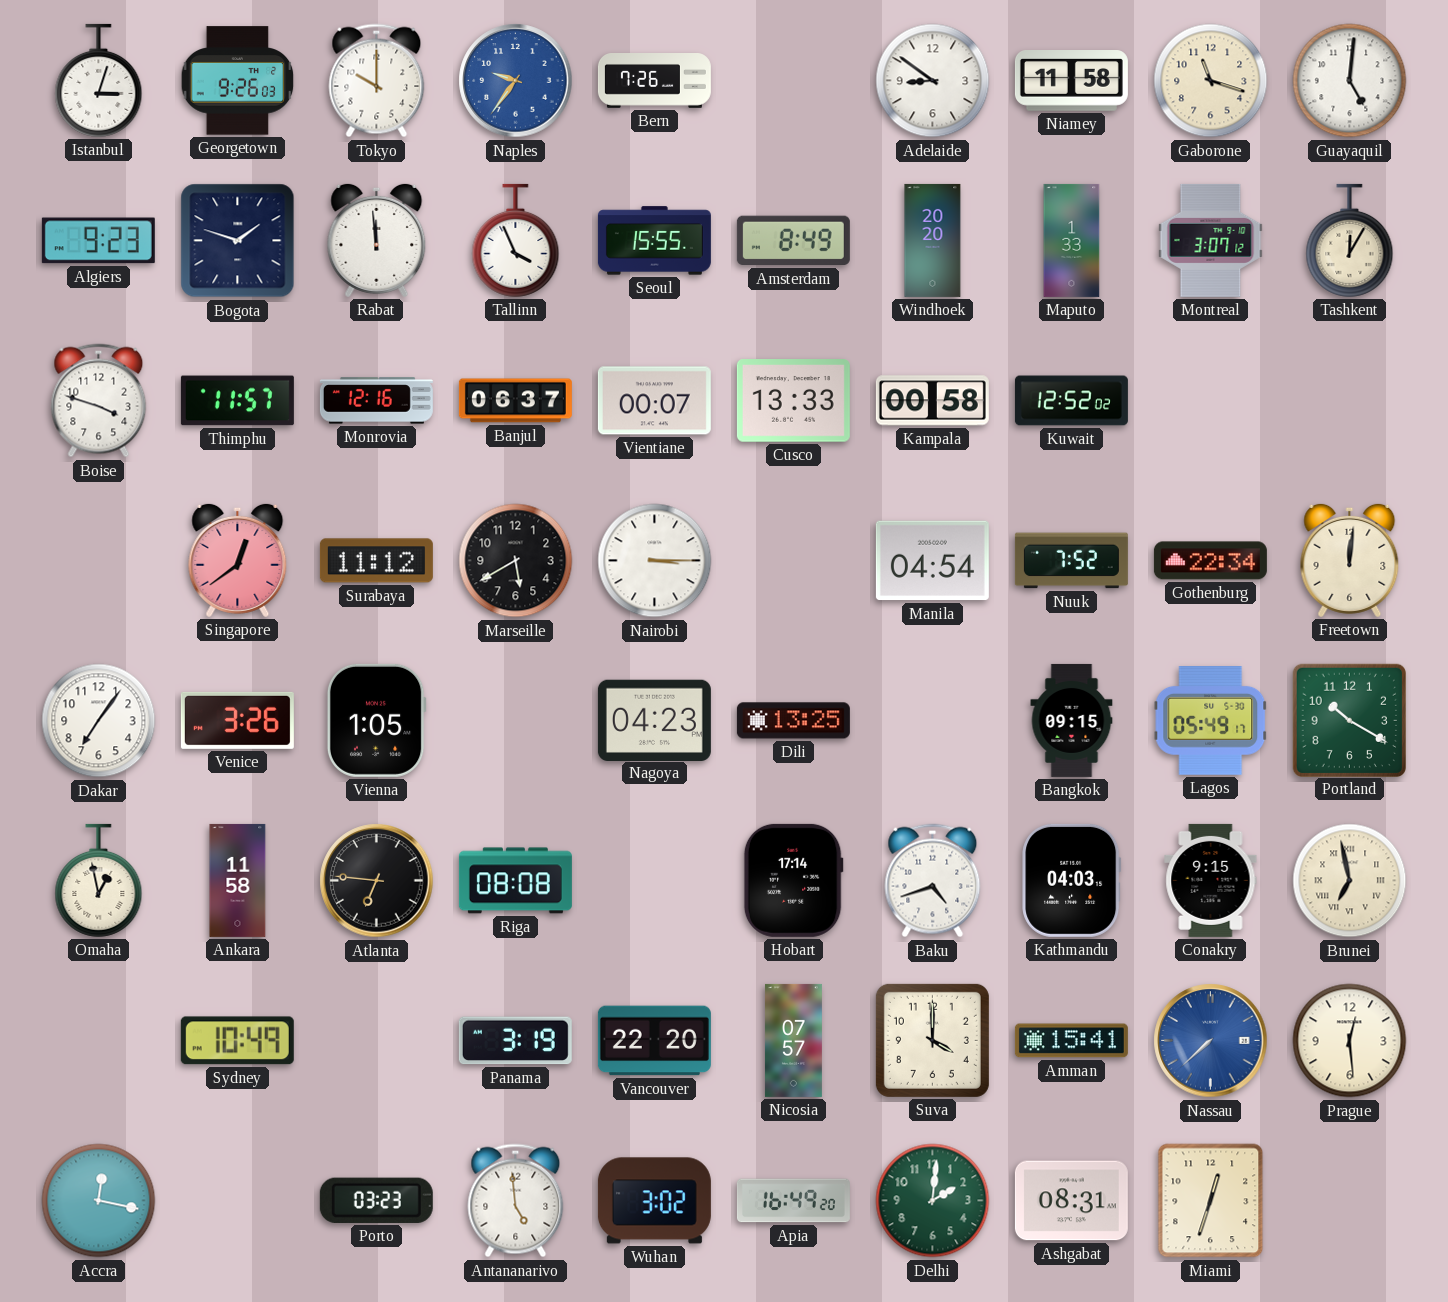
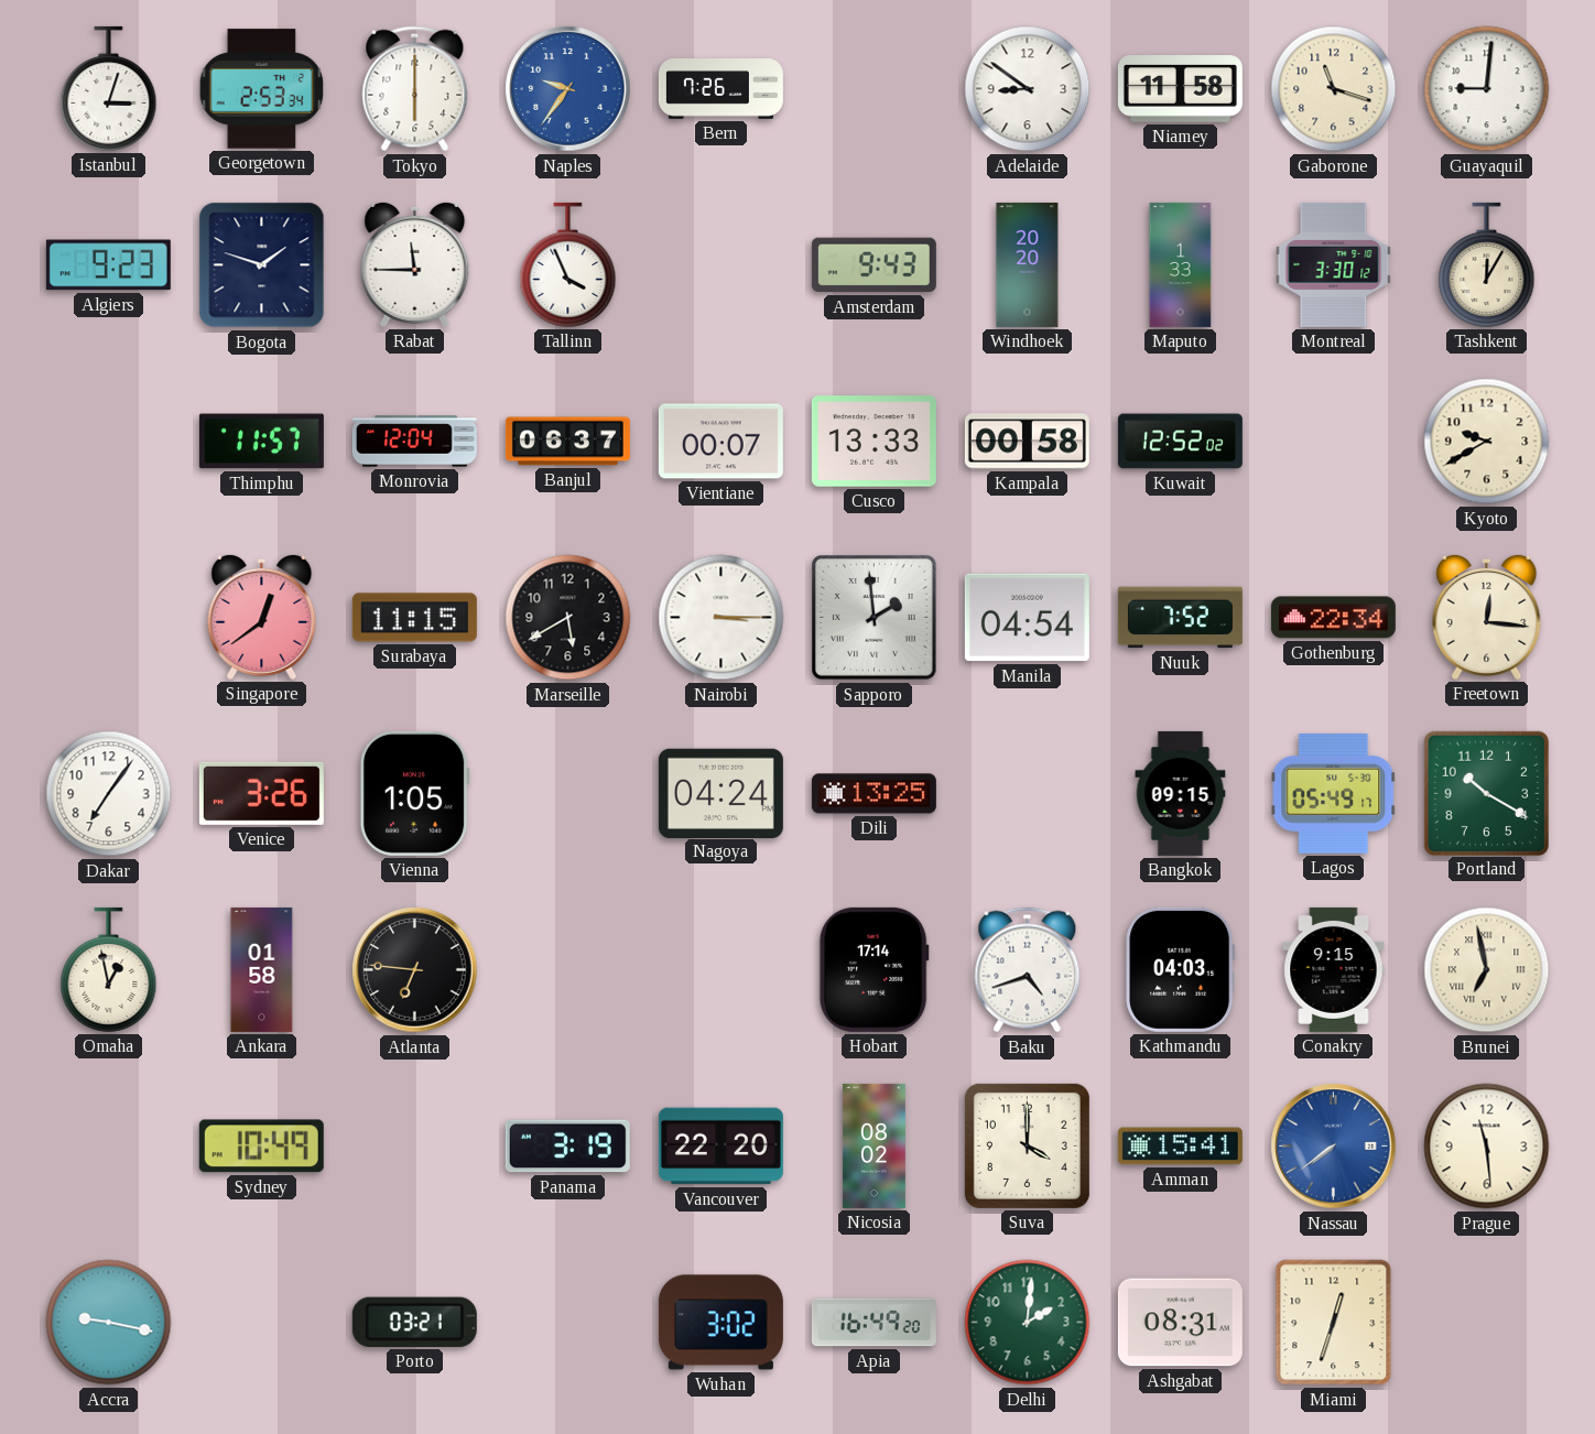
Georgetown: 9:26 -> 2:53 (262, 89)
Tokyo: 10:00 -> 6:00 (415, 89)
Guayaquil: 5:01 -> 9:01 (1487, 89)
Rabat: 11:59 -> 11:45 (415, 264)
Seoul: 15:55 -> none (654, 241)
Amsterdam: 8:49 -> 9:43 (874, 265)
Montreal: 3:07 -> 3:30 (1334, 264)
Boise: 3:48 -> none (99, 401)
Monrovia: 12:16 -> 12:04 (414, 442)
Kyoto: none -> 9:40 (1487, 442)
Surabaya: 11:12 -> 11:15 (414, 618)
Sapporo: none -> 1:59 (875, 618)
Freetown: 12:01 -> 12:16 (1487, 617)
Nagoya: 04:23 -> 04:24 (720, 793)
Ankara: 11:58 -> 01:58 (262, 969)
Riga: 08:08 -> none (515, 881)
Nicosia: 07:57 -> 08:02 (875, 1145)
Nassau: 7:38 -> 7:39 (1334, 1147)
Prague: 12:29 -> 11:29 (1487, 1147)
Accra: 12:17 -> 9:17 (109, 1323)
Porto: 03:23 -> 03:21 (414, 1322)
Antananarivo: 4:59 -> none (516, 1201)
